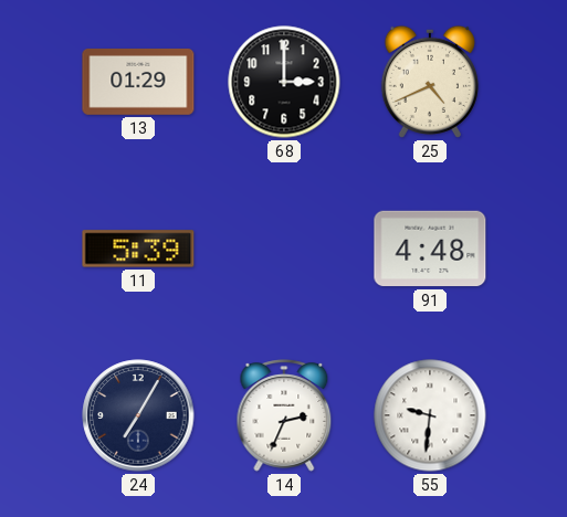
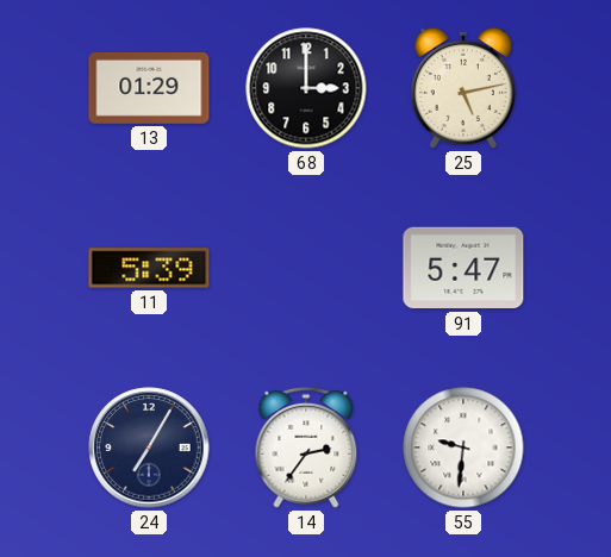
25: 4:41 -> 5:13 (463, 88)
91: 4:48 -> 5:47 (463, 268)
14: 2:34 -> 2:36 (306, 448)
